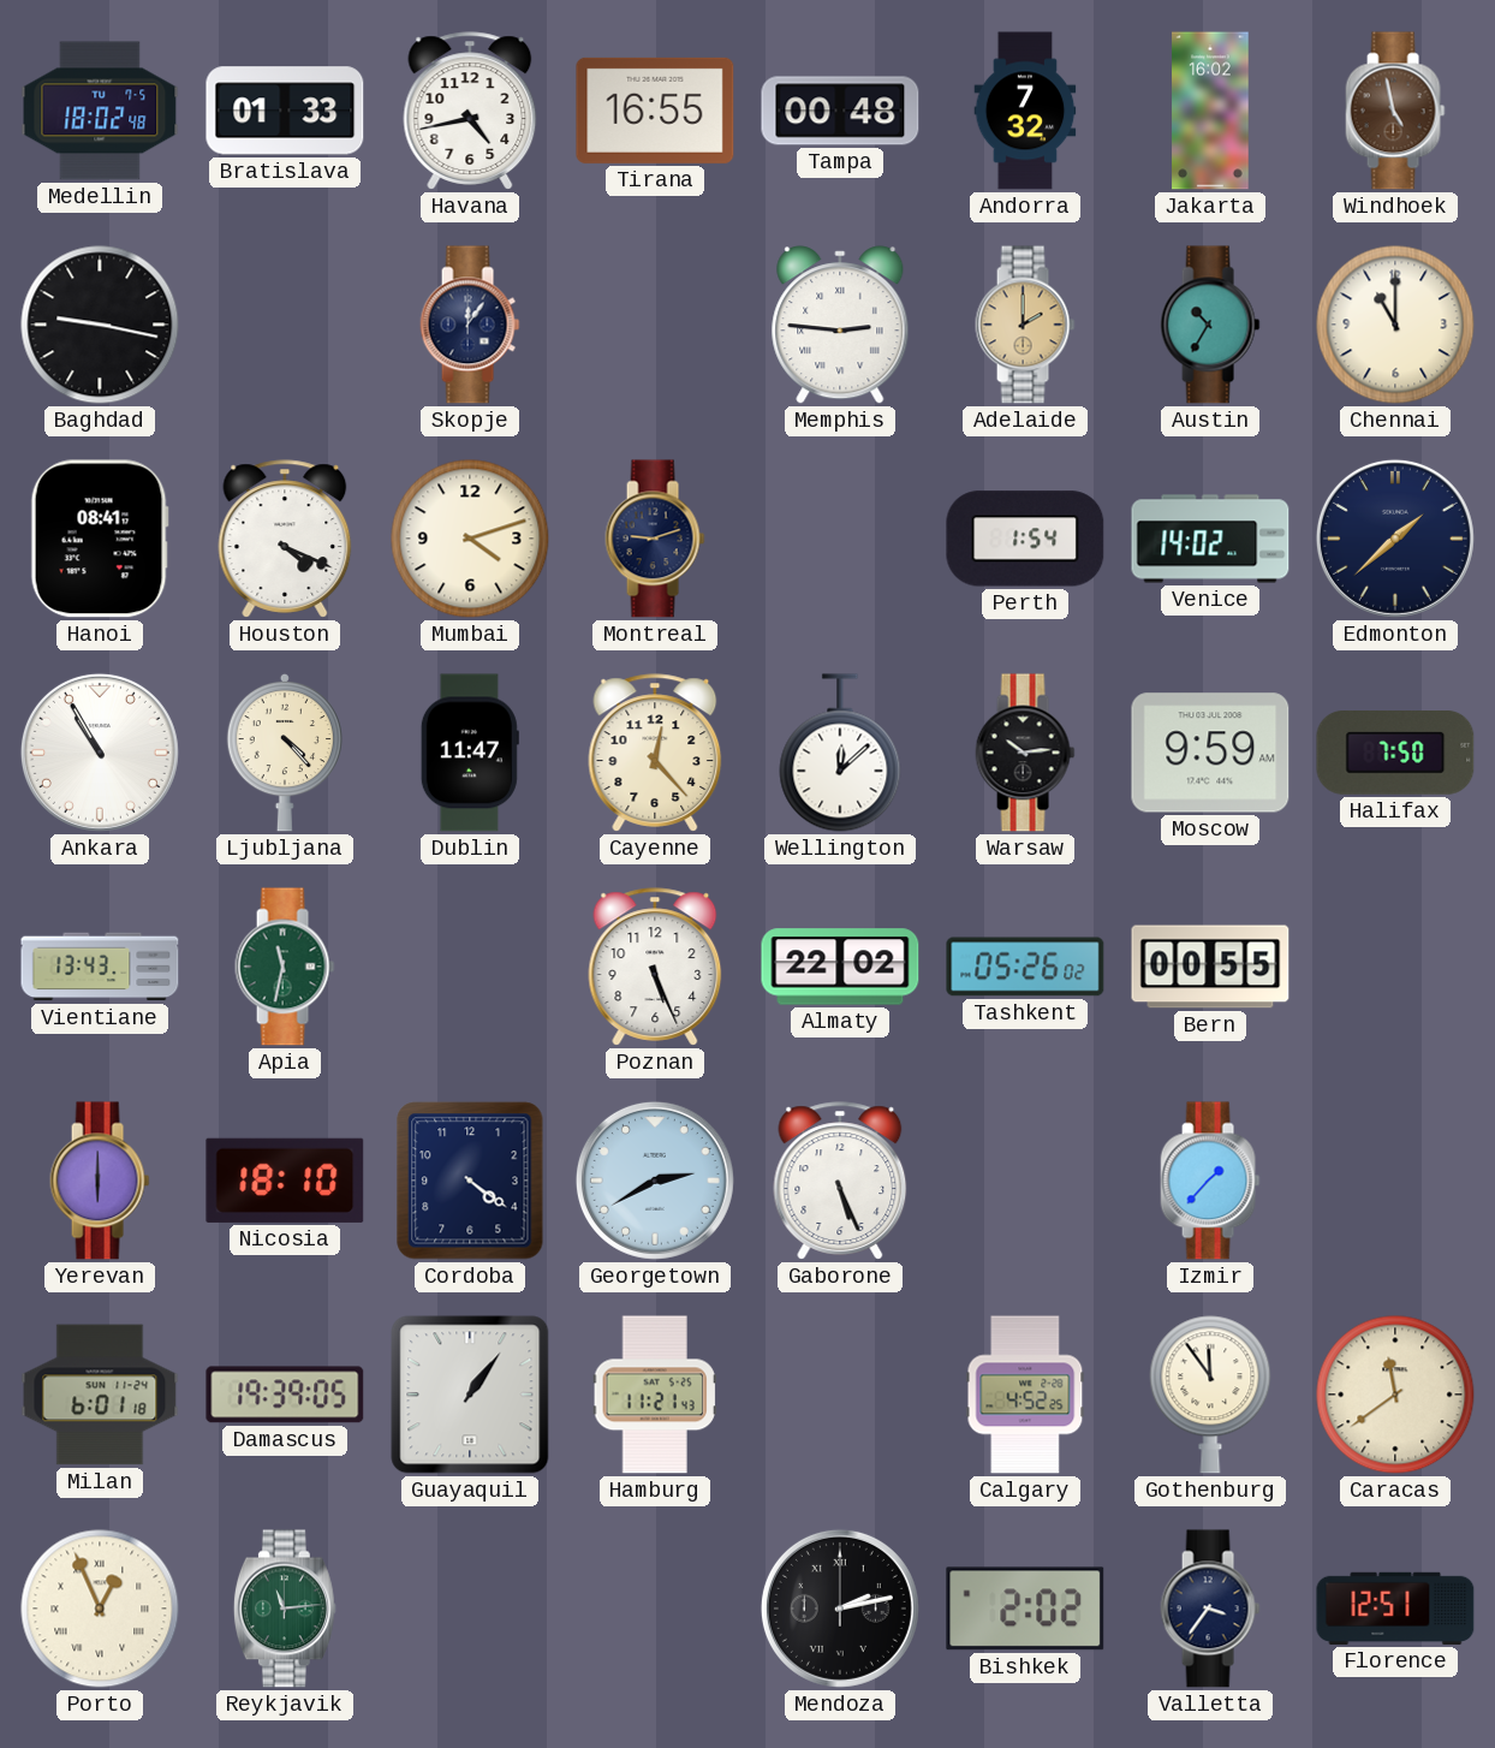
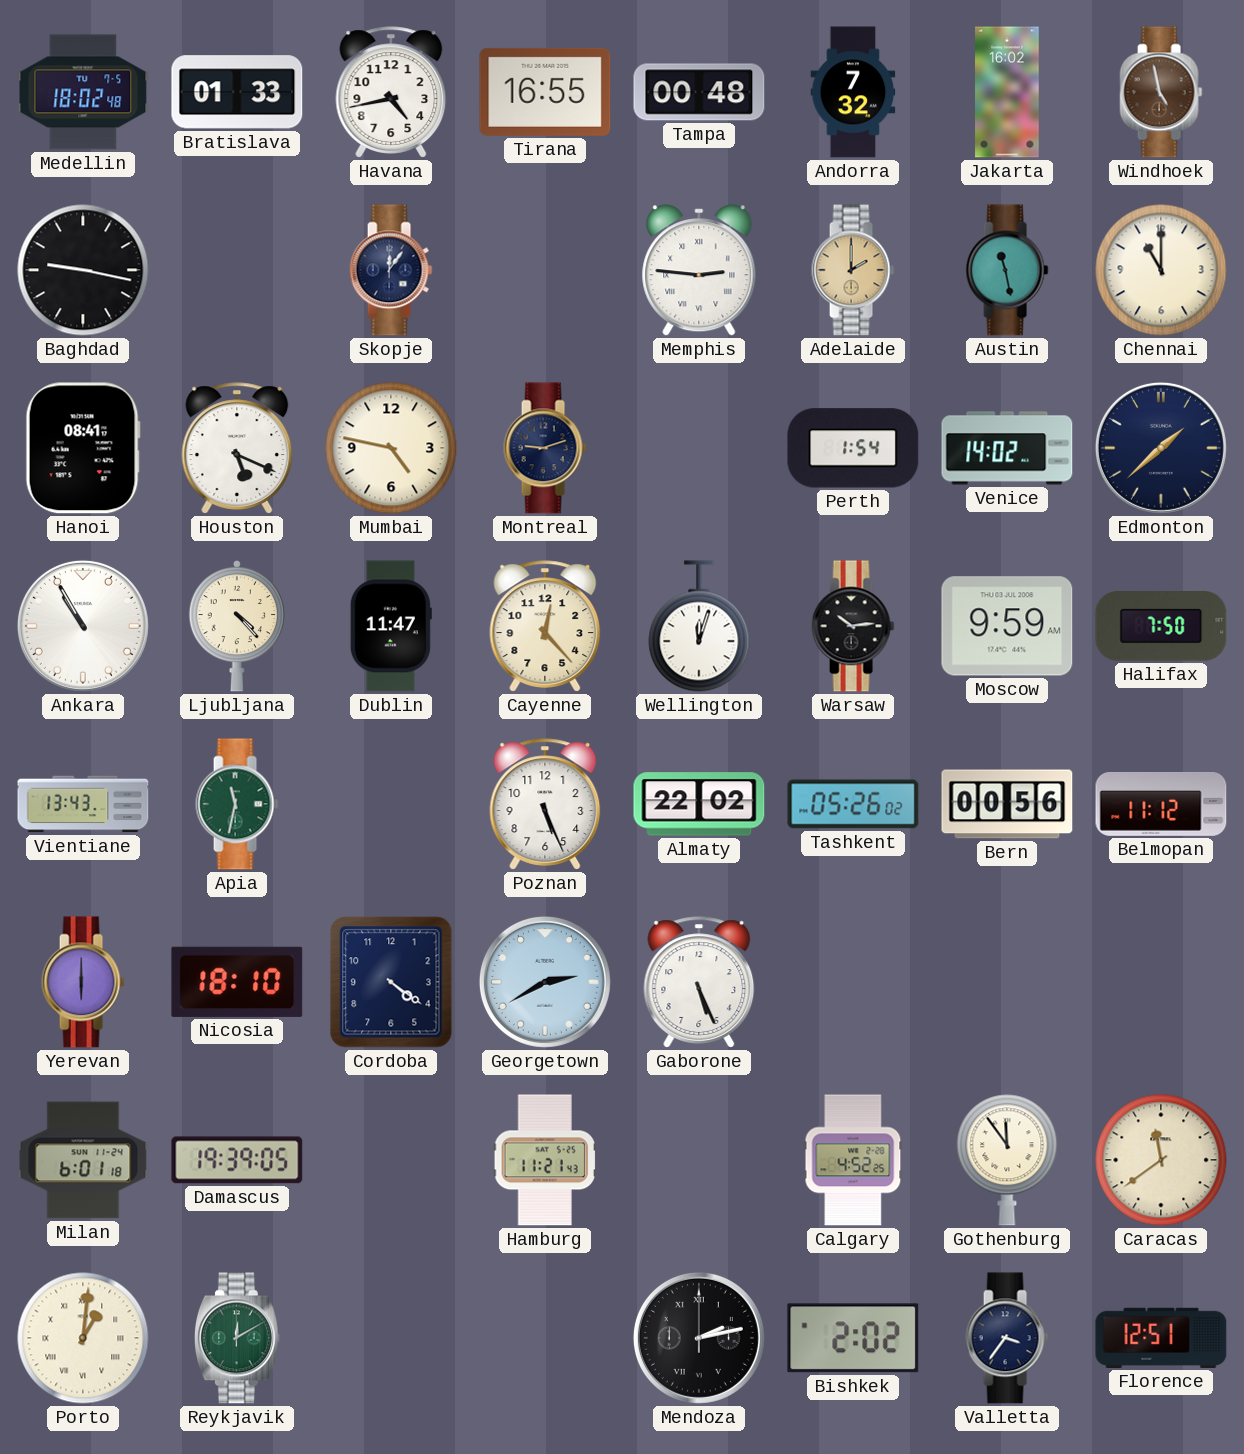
Austin: 10:35 -> 11:28 (1007, 270)
Houston: 4:19 -> 5:19 (237, 448)
Mumbai: 4:12 -> 4:47 (391, 448)
Wellington: 12:08 -> 12:03 (699, 626)
Bern: 00:55 -> 00:56 (1007, 804)
Belmopan: none -> 11:12 (1161, 805)
Izmir: 1:37 -> none (1210, 1181)
Guayaquil: 1:06 -> none (470, 1395)
Porto: 12:56 -> 1:01 (83, 1338)
Reykjavik: 11:14 -> 12:10 (237, 1338)
